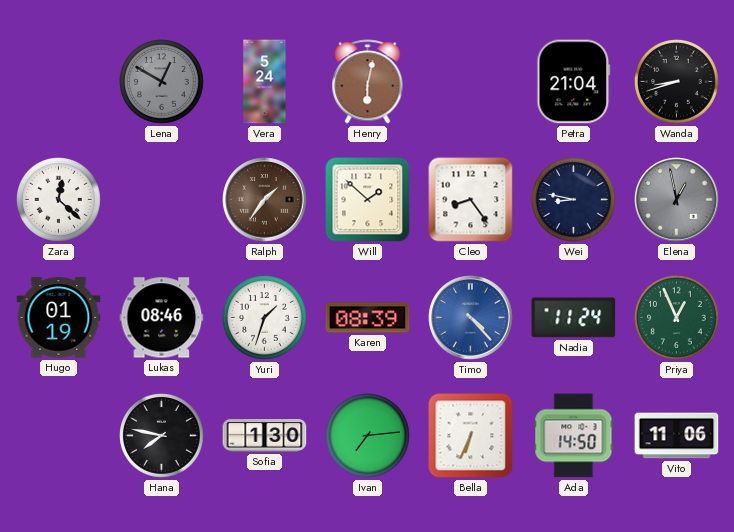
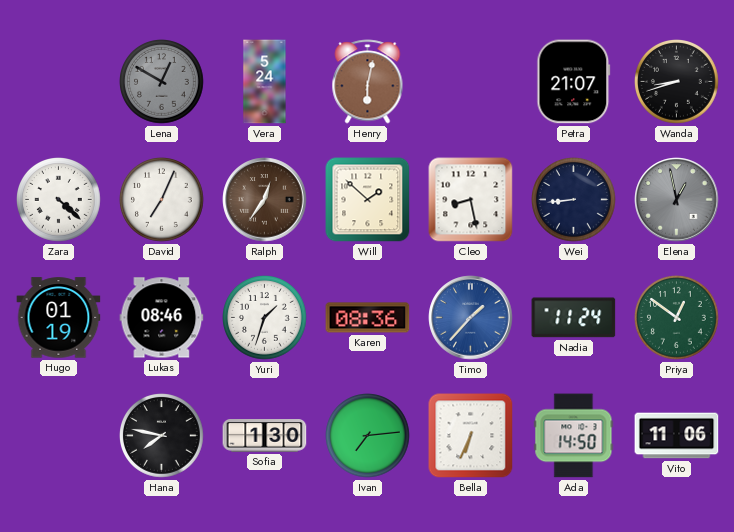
Petra: 21:04 -> 21:07 (574, 82)
Zara: 12:22 -> 4:22 (59, 200)
David: none -> 7:04 (162, 200)
Ralph: 1:36 -> 12:36 (265, 200)
Cleo: 8:24 -> 8:28 (471, 200)
Wei: 8:47 -> 8:44 (574, 200)
Karen: 08:39 -> 08:36 (368, 318)
Timo: 4:23 -> 1:37 (471, 318)
Priya: 12:56 -> 12:51 (677, 318)
